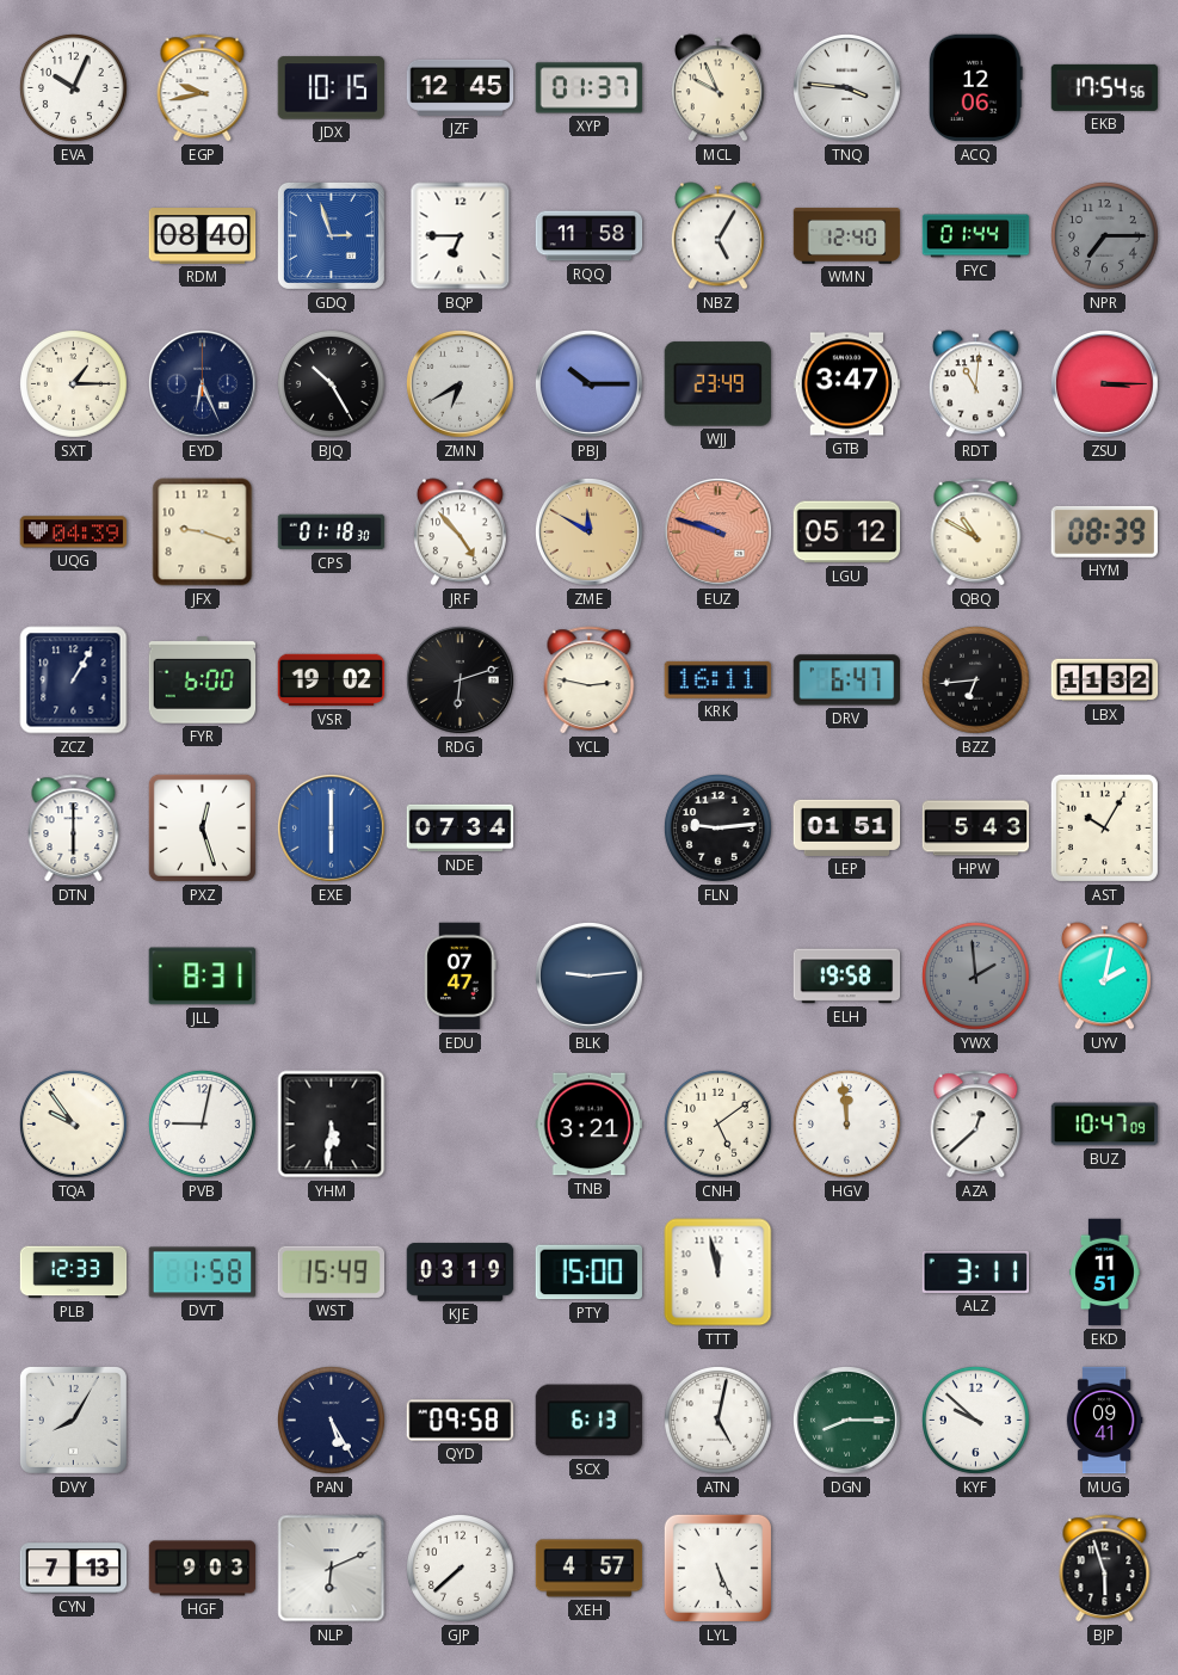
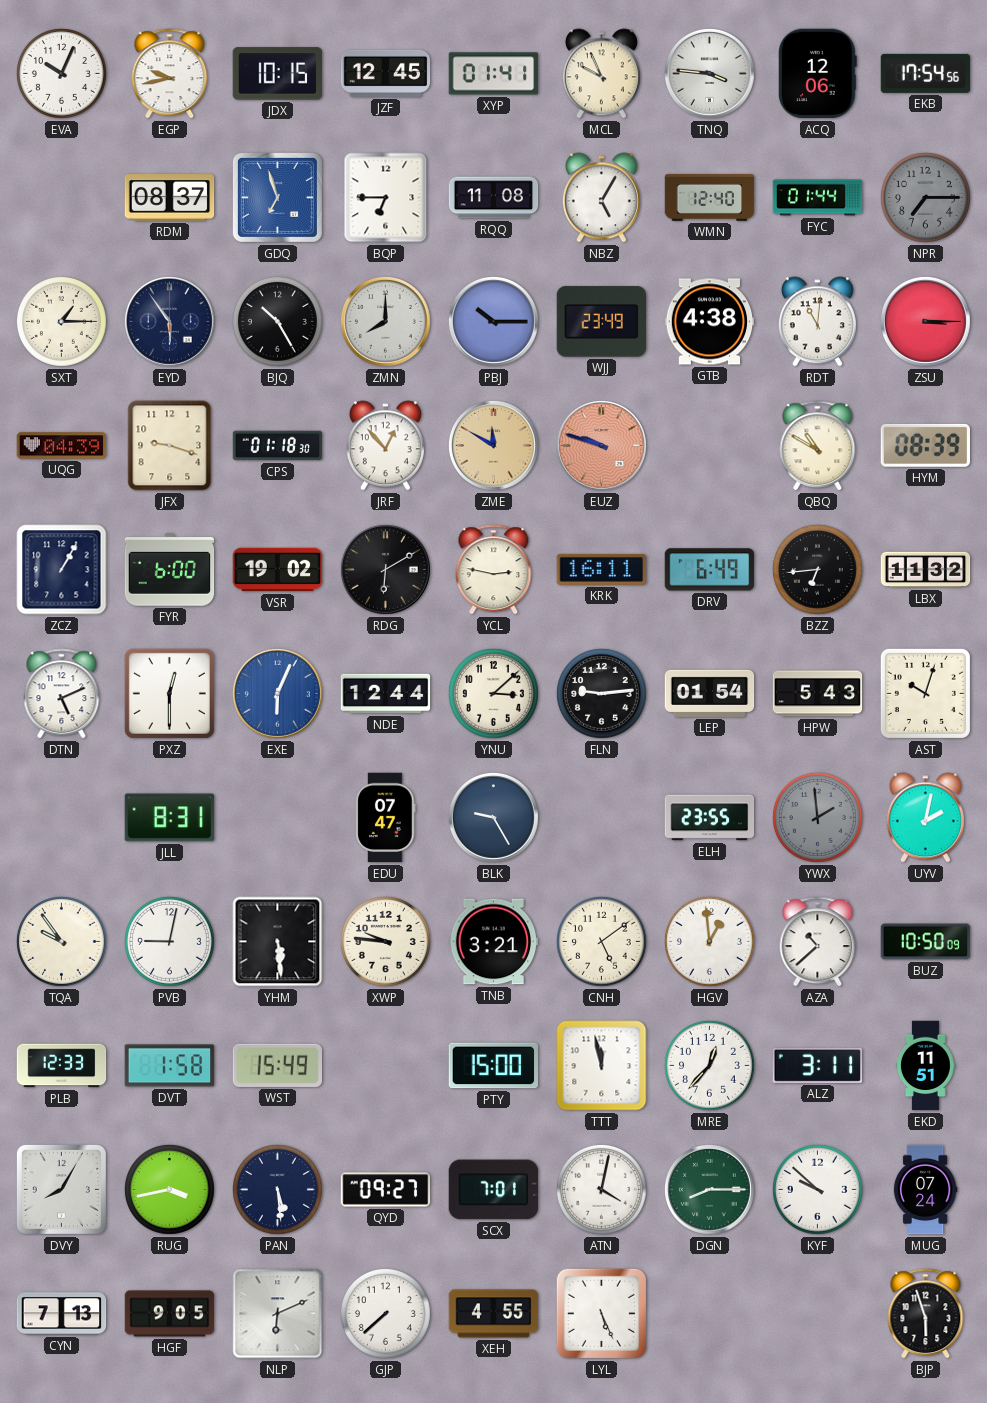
XYP: 01:37 -> 01:41 (494, 74)
RDM: 08:40 -> 08:37 (170, 198)
GDQ: 2:57 -> 6:57 (277, 197)
RQQ: 11:58 -> 11:08 (494, 198)
EYD: 6:26 -> 5:54 (169, 321)
ZMN: 6:40 -> 8:00 (385, 321)
GTB: 3:47 -> 4:38 (710, 322)
JRF: 4:53 -> 12:53 (385, 446)
LGU: 05:12 -> none (847, 532)
RDG: 6:12 -> 6:10 (385, 569)
DRV: 6:47 -> 6:49 (710, 570)
DTN: 6:00 -> 5:11 (62, 694)
PXZ: 12:27 -> 12:30 (169, 693)
EXE: 6:00 -> 6:04 (277, 693)
NDE: 07:34 -> 12:44 (386, 694)
YNU: none -> 3:08 (493, 693)
LEP: 01:51 -> 01:54 (710, 693)
AST: 10:05 -> 10:03 (925, 693)
BLK: 9:14 -> 9:25 (493, 817)
ELH: 19:58 -> 23:55 (710, 818)
YHM: 5:31 -> 5:29 (278, 942)
XWP: none -> 9:46 (385, 941)
HGV: 11:59 -> 12:59 (709, 941)
AZA: 12:38 -> 10:38 (818, 942)
BUZ: 10:47 -> 10:50 (926, 942)
KJE: 03:19 -> none (461, 1273)
MRE: none -> 12:37 (709, 1065)
RUG: none -> 3:43 (169, 1189)
PAN: 5:25 -> 5:29 (277, 1189)
QYD: 09:58 -> 09:27 (386, 1190)
SCX: 6:13 -> 7:01 (494, 1190)
ATN: 5:02 -> 4:02 (601, 1189)
MUG: 09:41 -> 07:24 (925, 1190)
HGF: 9:03 -> 9:05 (170, 1314)
XEH: 4:57 -> 4:55 (494, 1314)
